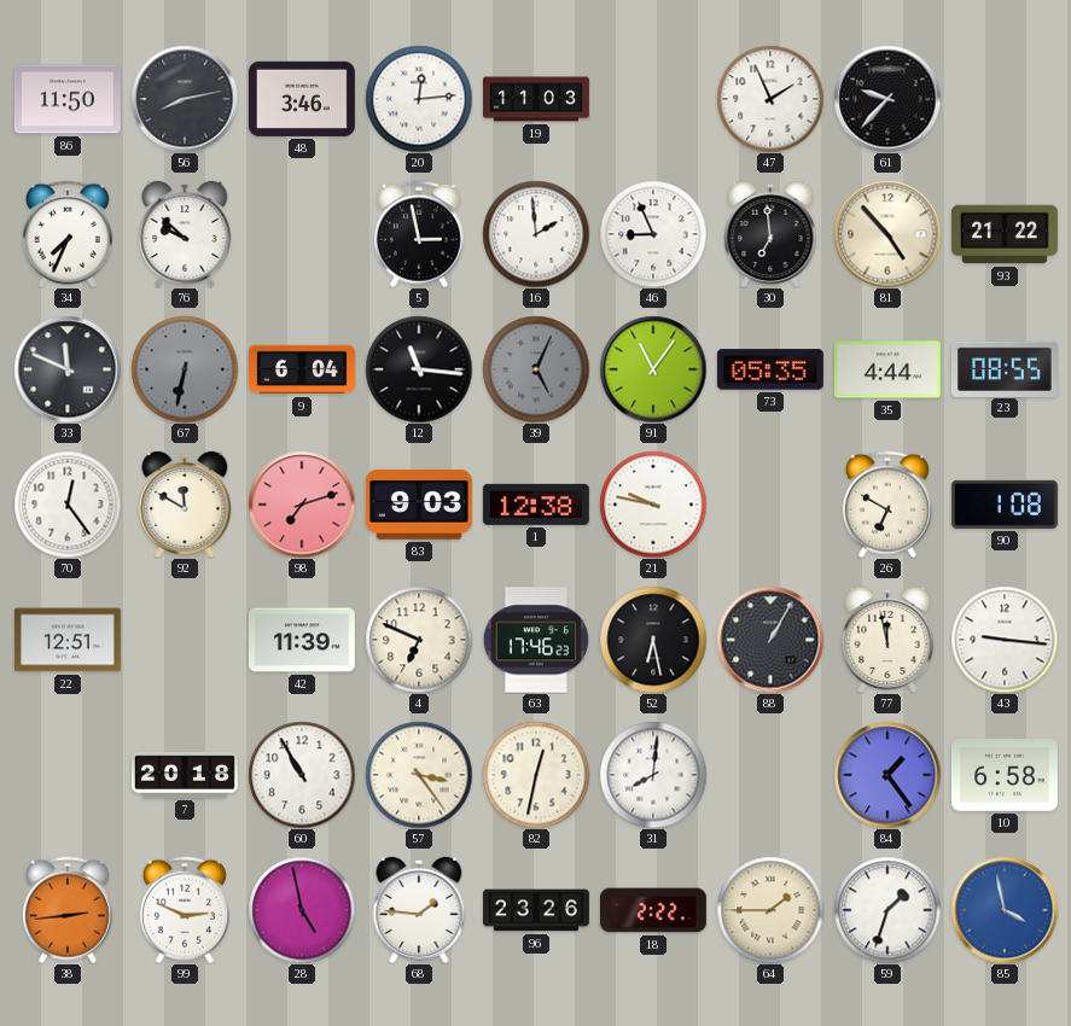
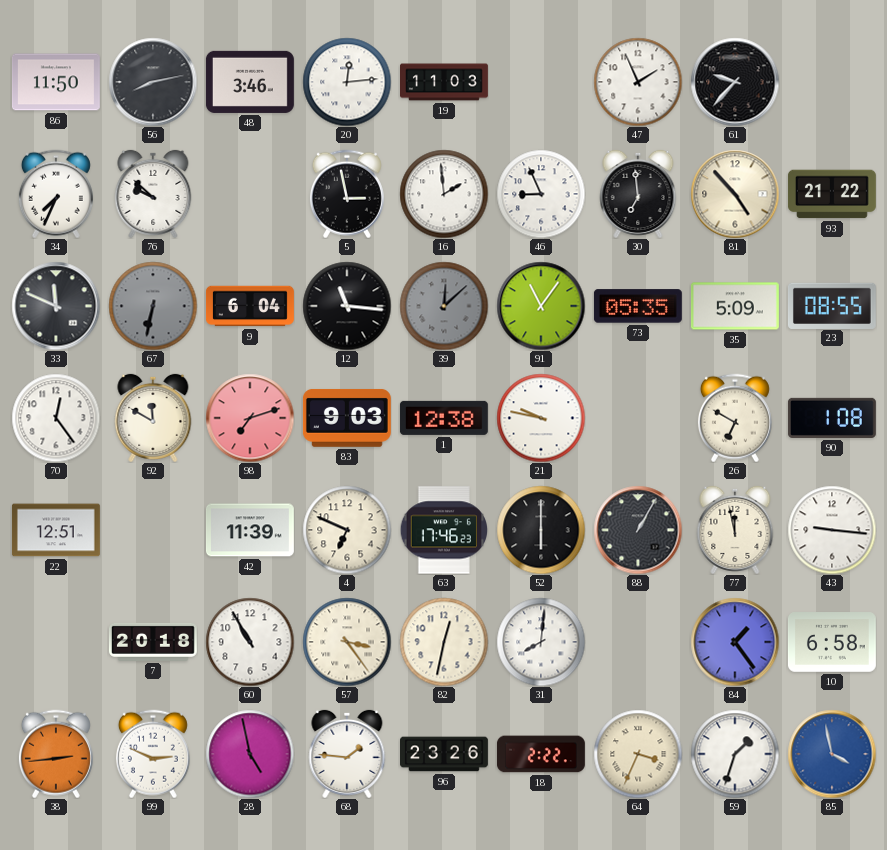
39: 5:04 -> 12:08 (444, 306)
35: 4:44 -> 5:09 (735, 306)
52: 6:28 -> 6:00 (541, 530)
64: 1:45 -> 3:34 (638, 754)
